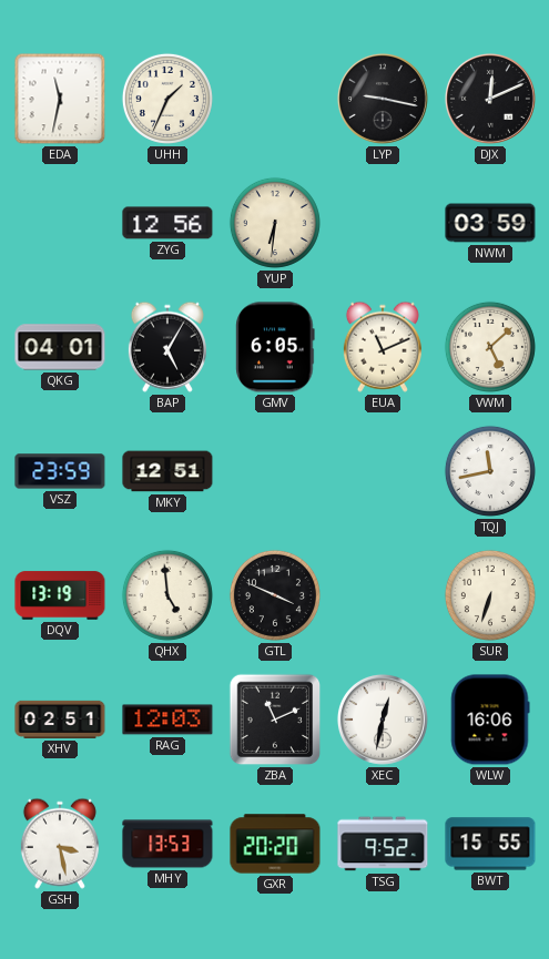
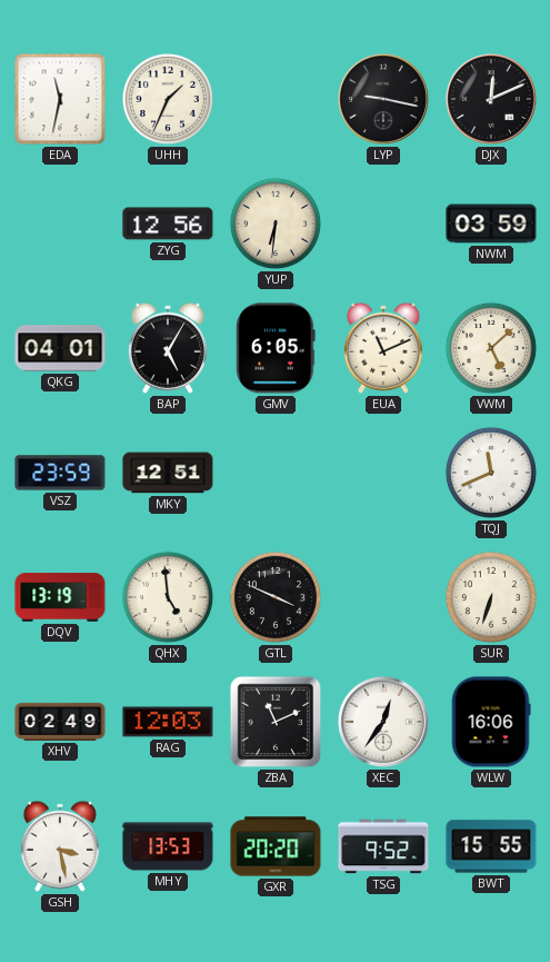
TQJ: 11:43 -> 11:41 (491, 473)
XHV: 02:51 -> 02:49 (60, 722)
XEC: 12:32 -> 12:36 (383, 722)
